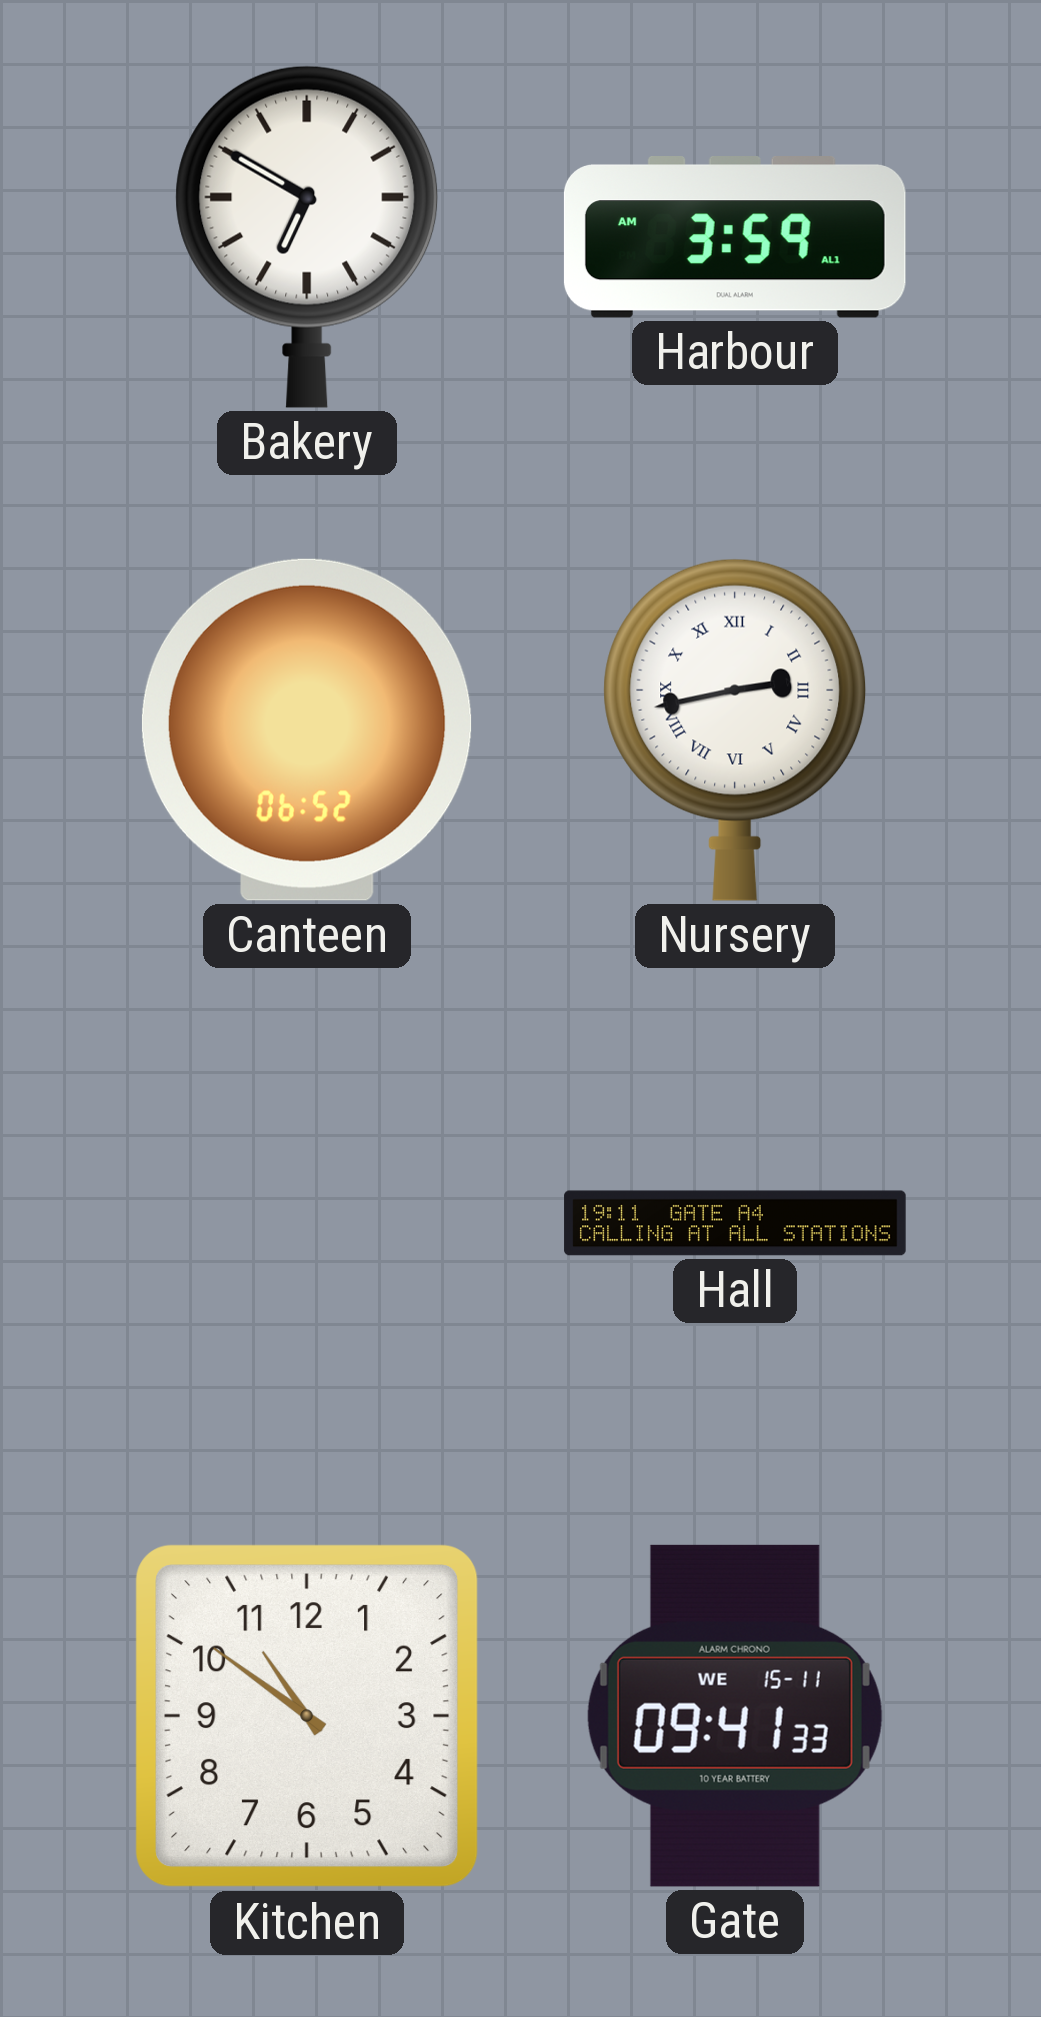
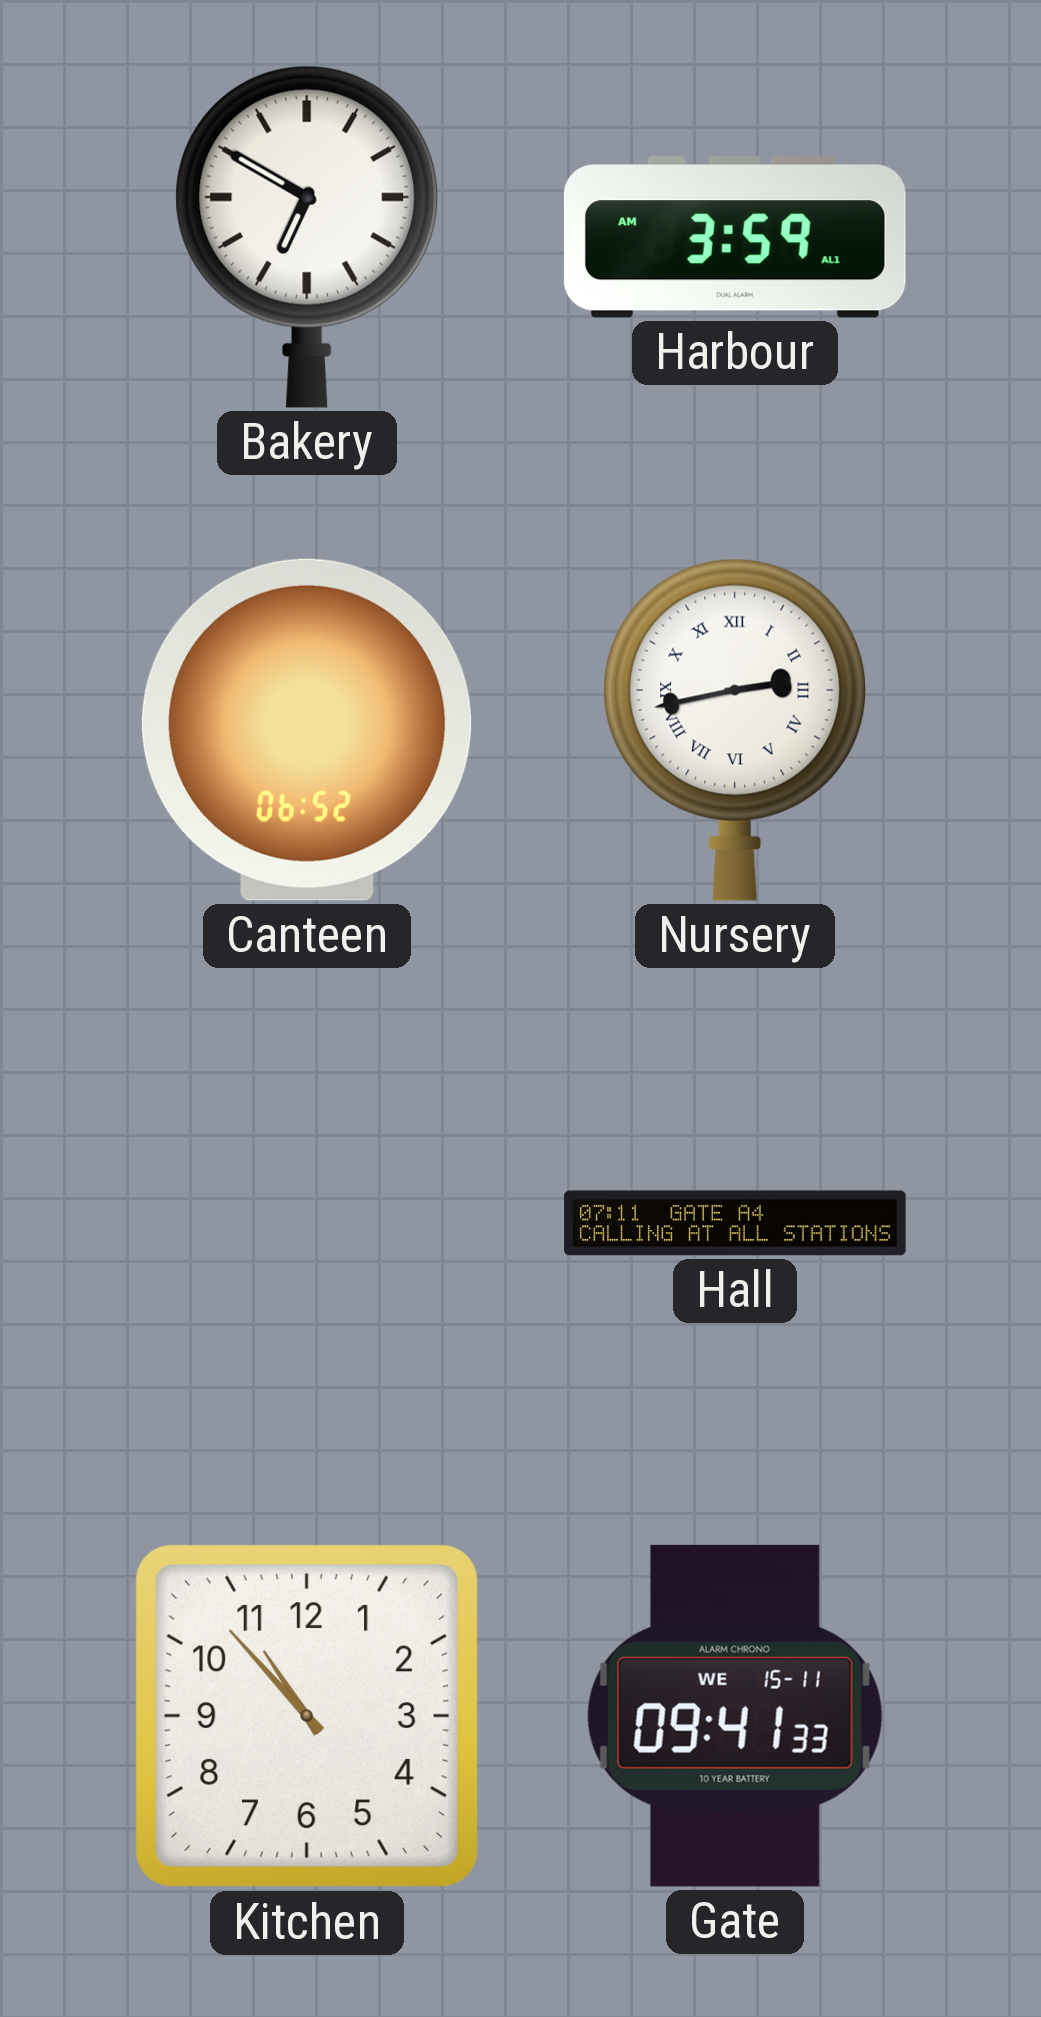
Hall: 19:11 -> 07:11 (735, 1223)
Kitchen: 10:51 -> 10:53 (307, 1716)
